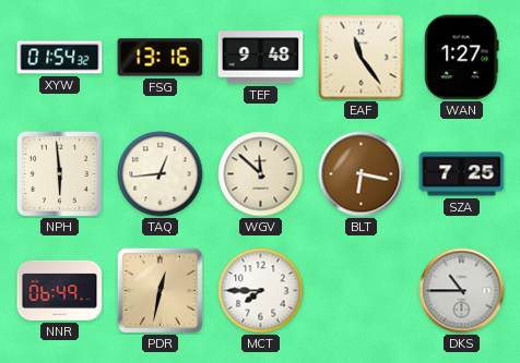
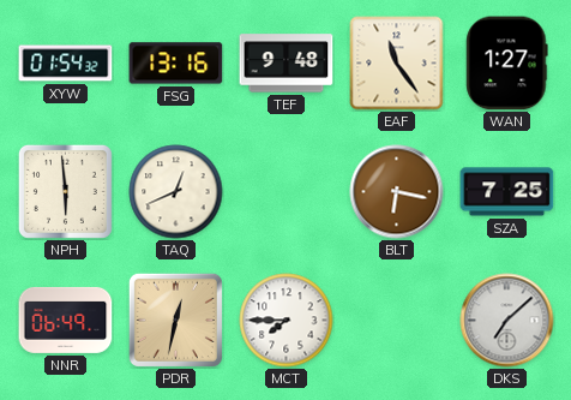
TAQ: 12:44 -> 12:41 (176, 192)
WGV: 11:52 -> none (261, 174)
DKS: 10:45 -> 7:08 (507, 321)
